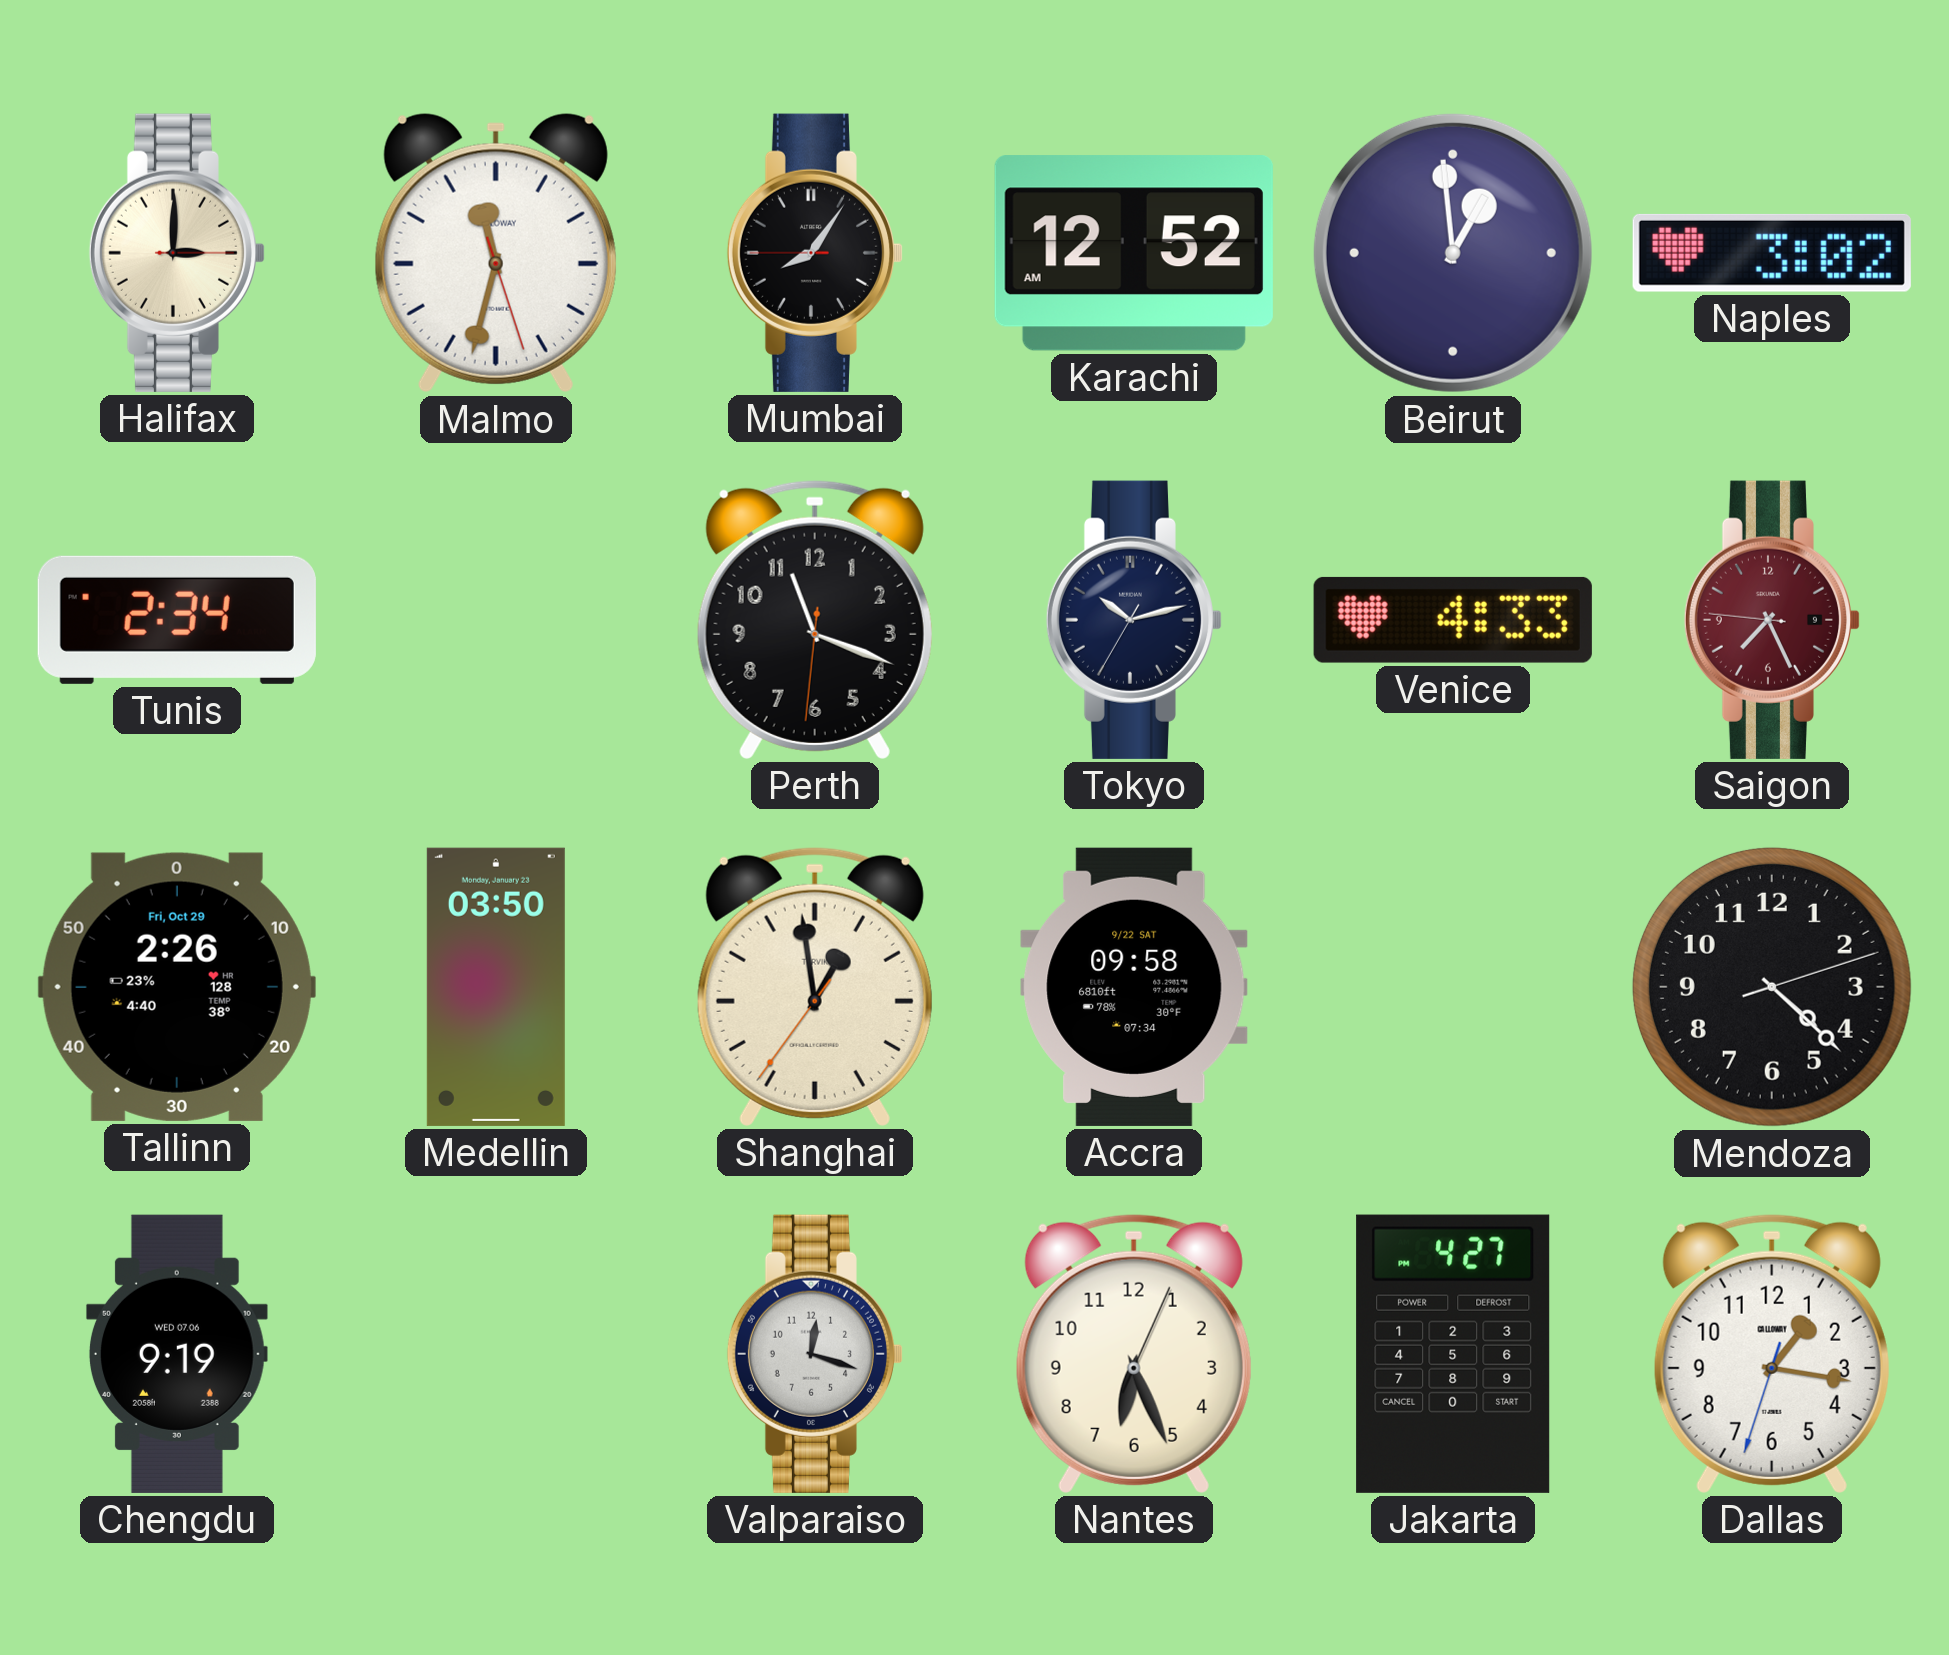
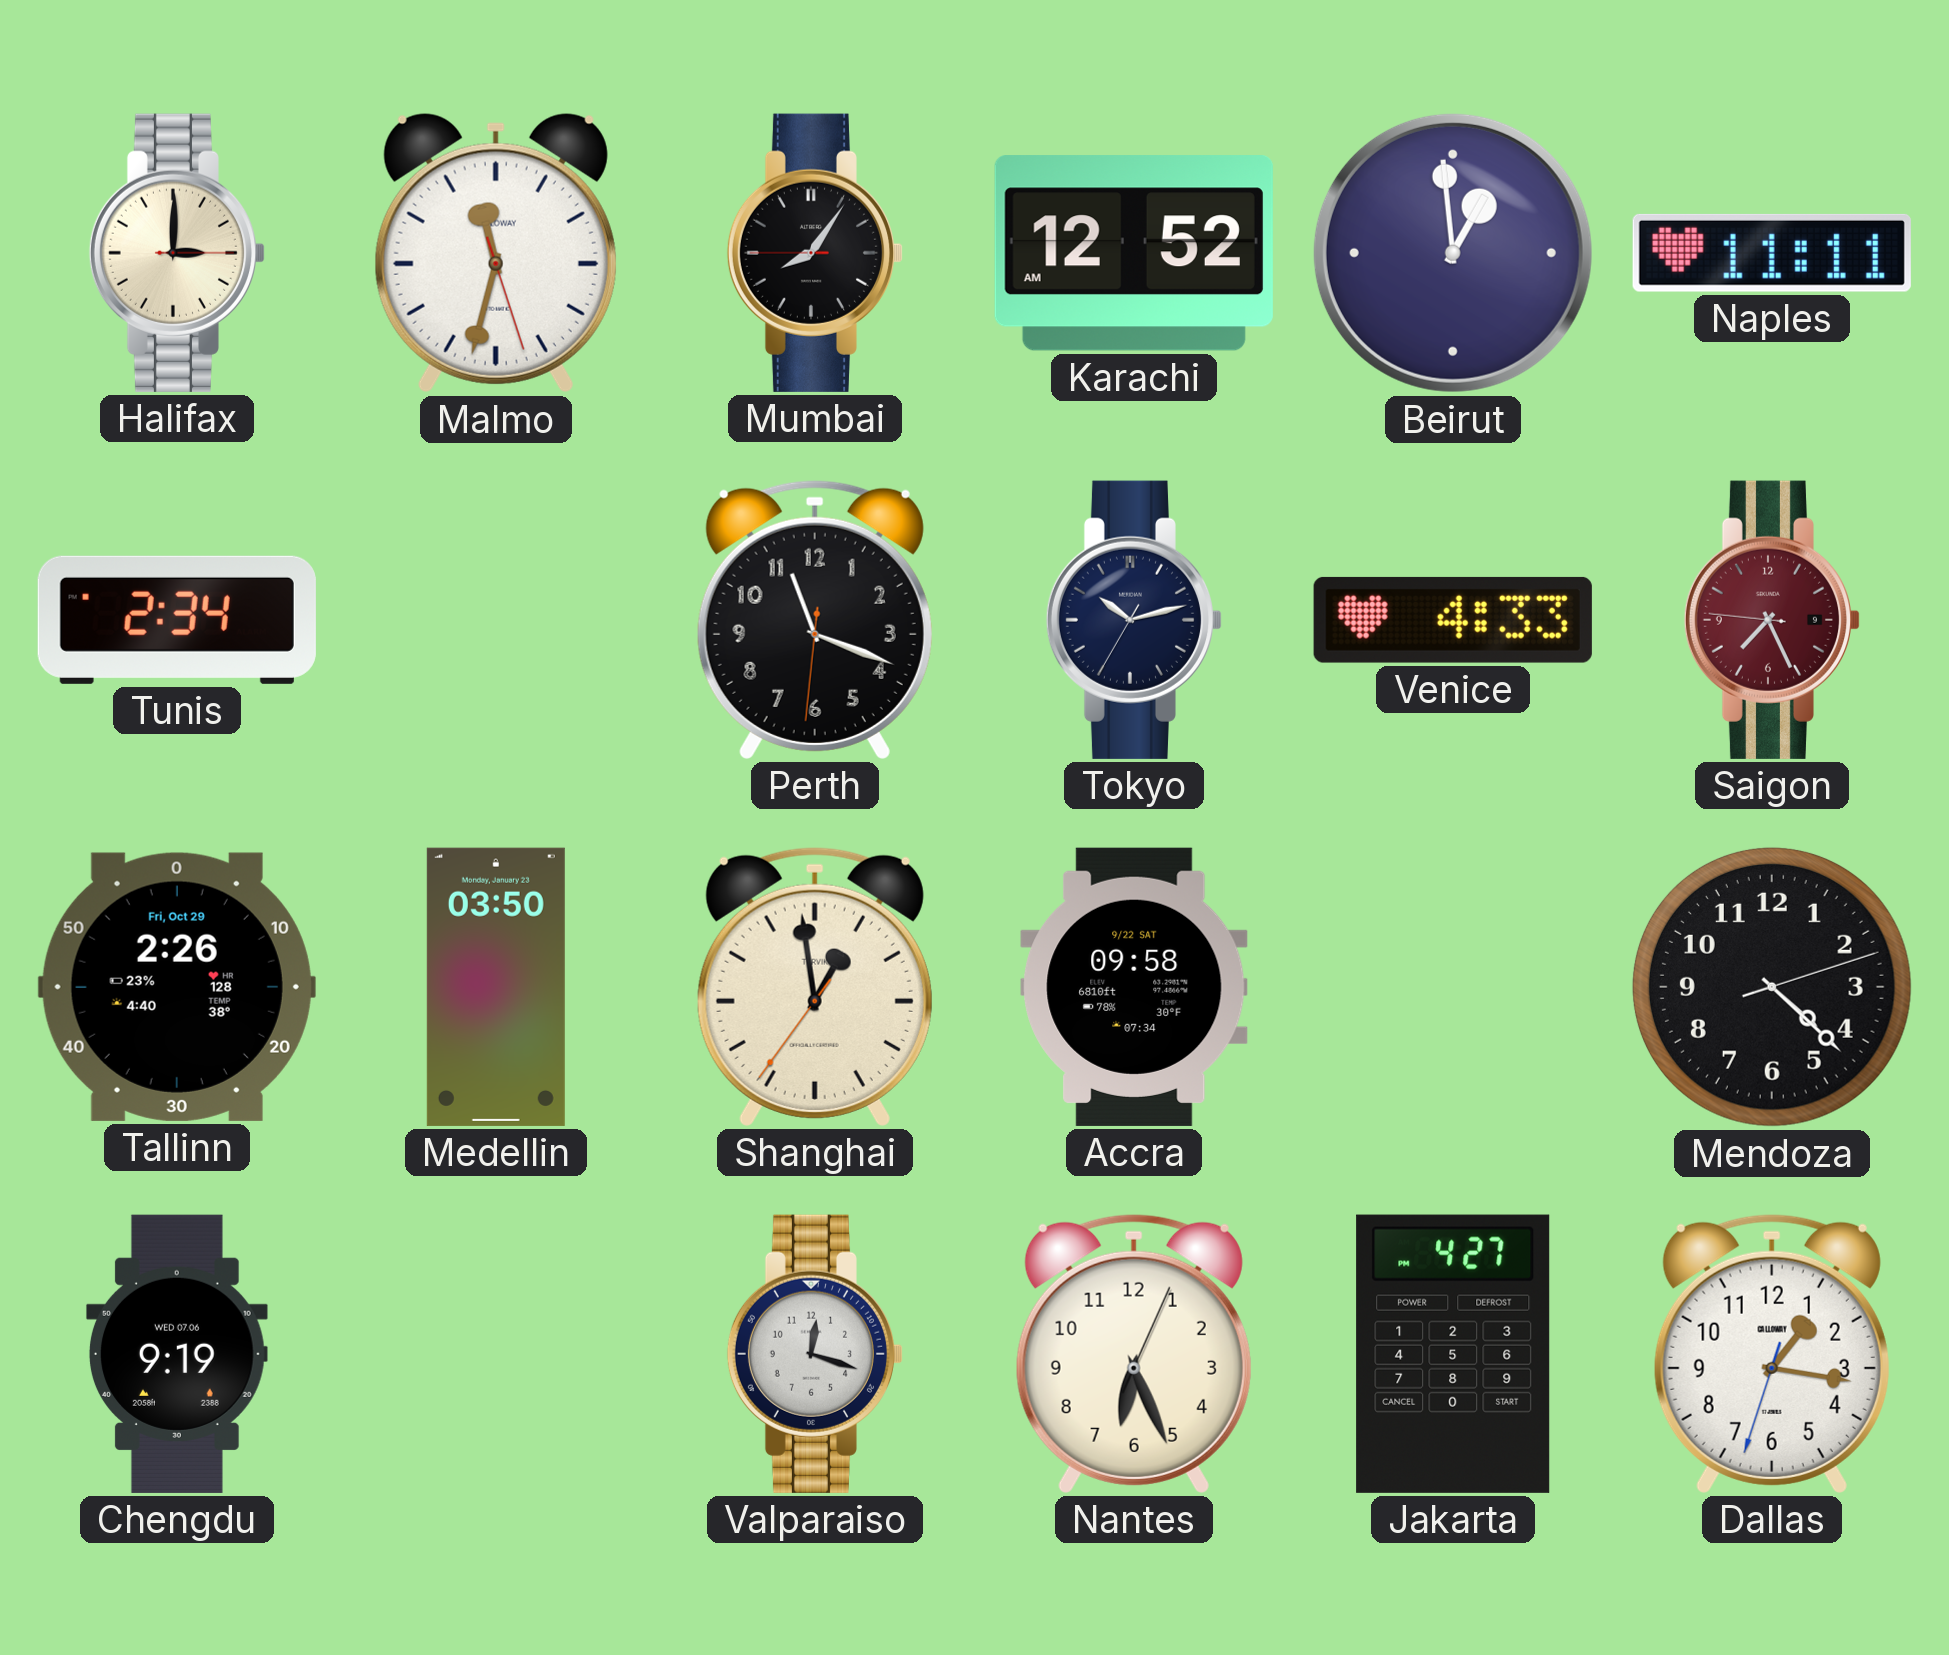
Naples: 3:02 -> 11:11 (1772, 253)
